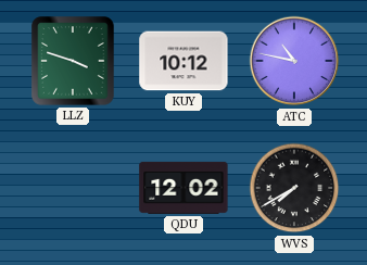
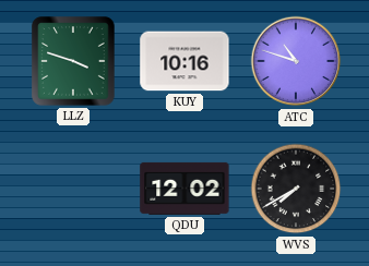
KUY: 10:12 -> 10:16 (184, 61)
ATC: 10:47 -> 10:48 (296, 61)
